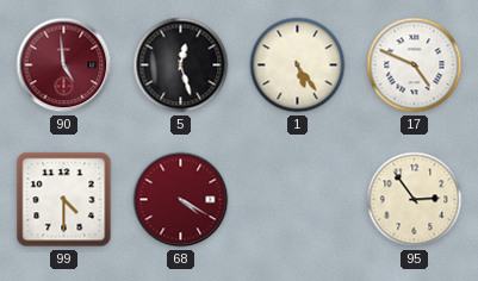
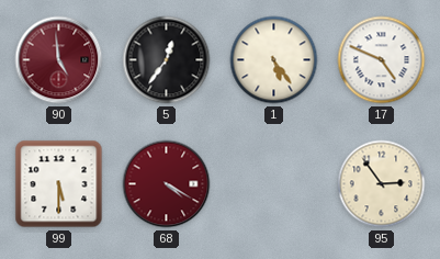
5: 12:27 -> 12:36 (167, 60)
99: 4:30 -> 5:30 (59, 184)
